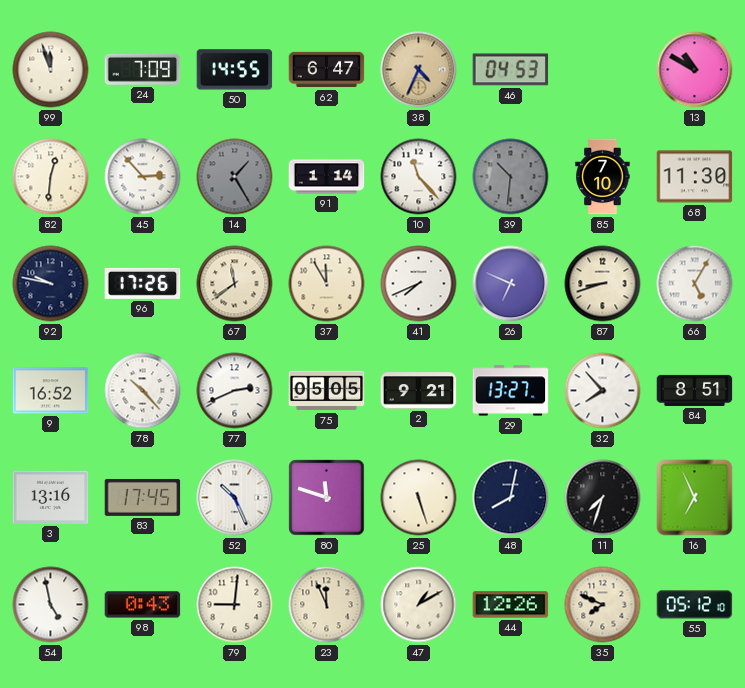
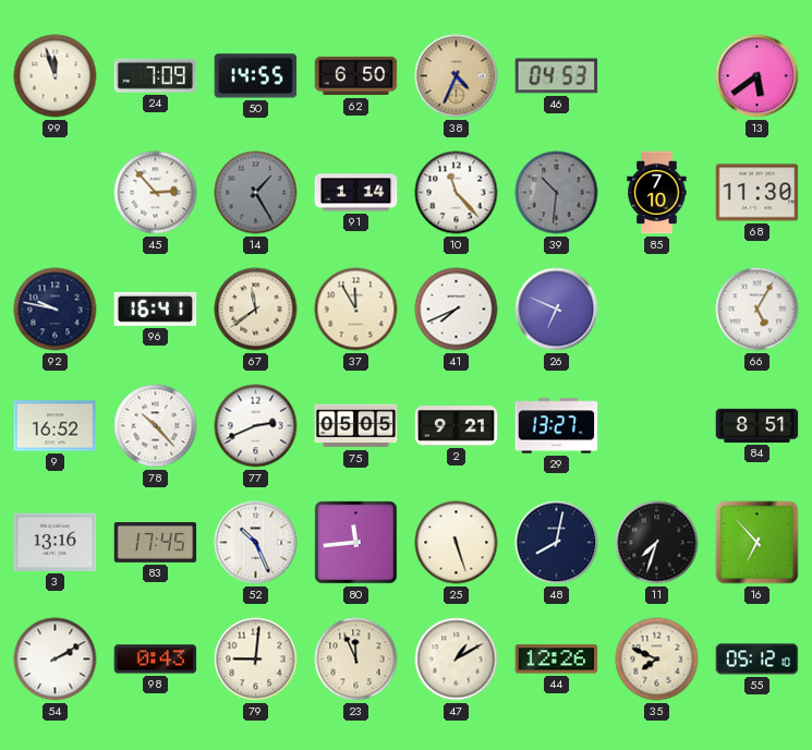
62: 6:47 -> 6:50 (356, 76)
13: 10:50 -> 5:39 (758, 76)
82: 12:31 -> none (51, 177)
96: 17:26 -> 16:41 (156, 309)
87: 8:42 -> none (603, 284)
32: 7:53 -> none (603, 391)
80: 11:48 -> 11:44 (356, 543)
16: 6:56 -> 6:53 (758, 543)
54: 4:58 -> 2:10 (56, 660)
